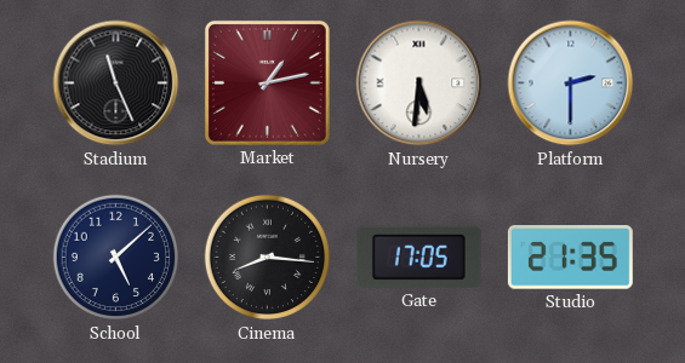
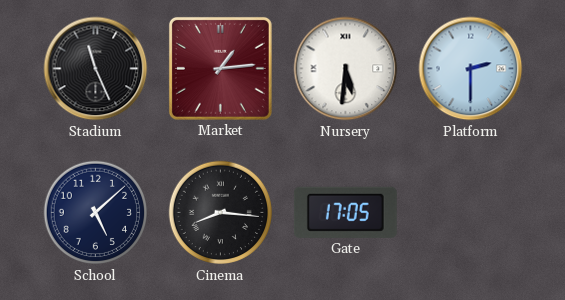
Market: 1:13 -> 1:14 (220, 68)
Studio: 21:35 -> none (570, 258)
